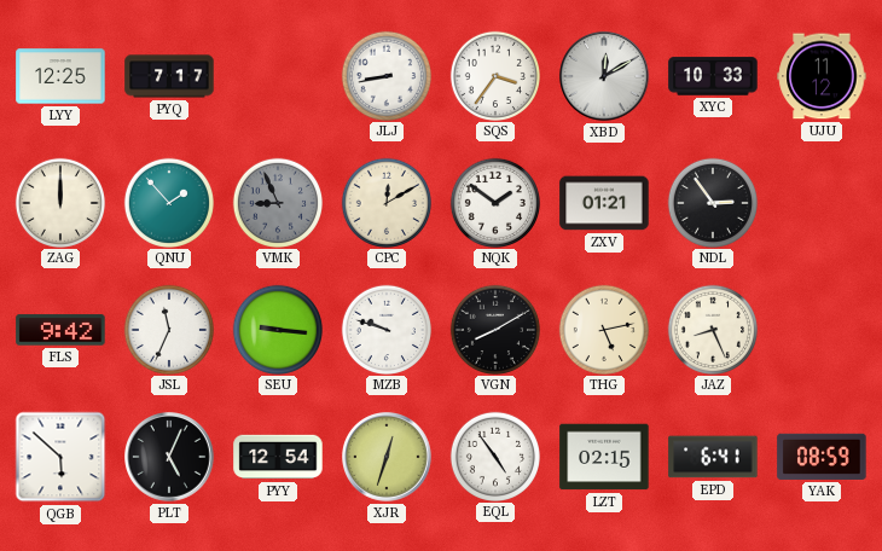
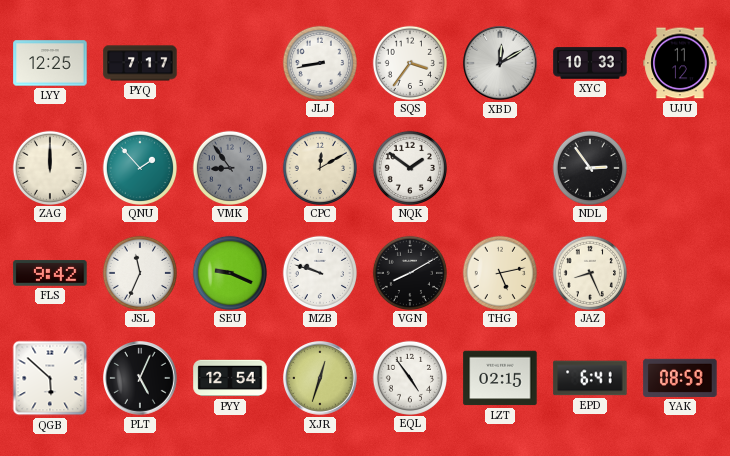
VMK: 8:56 -> 8:54 (229, 167)
ZXV: 01:21 -> none (604, 203)
SEU: 9:16 -> 9:19 (229, 272)
